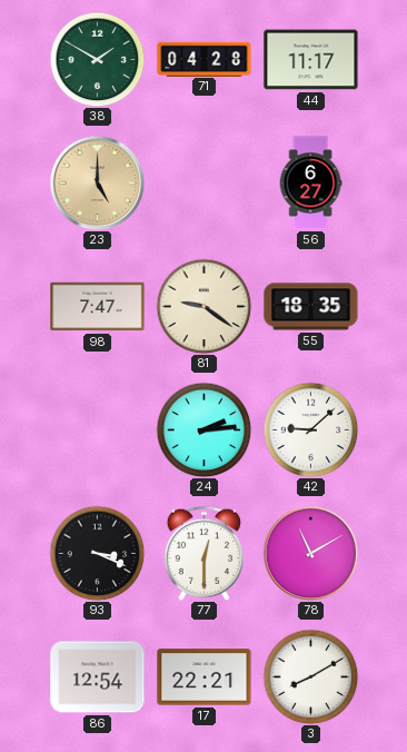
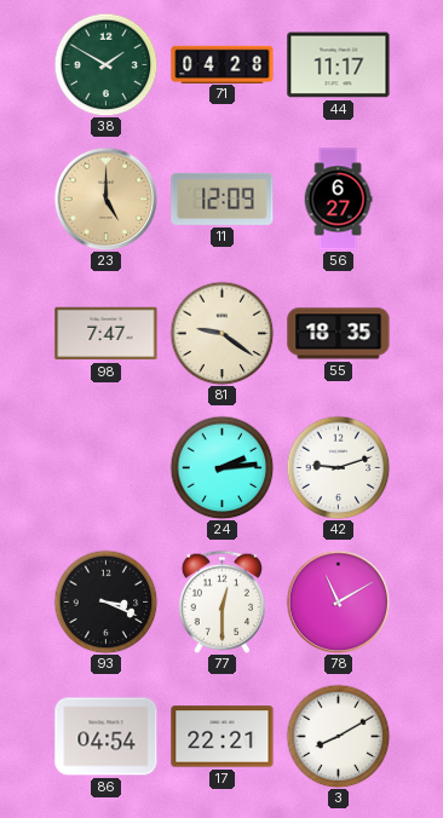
11: none -> 12:09 (223, 198)
42: 9:08 -> 9:12 (338, 467)
86: 12:54 -> 04:54 (107, 737)
